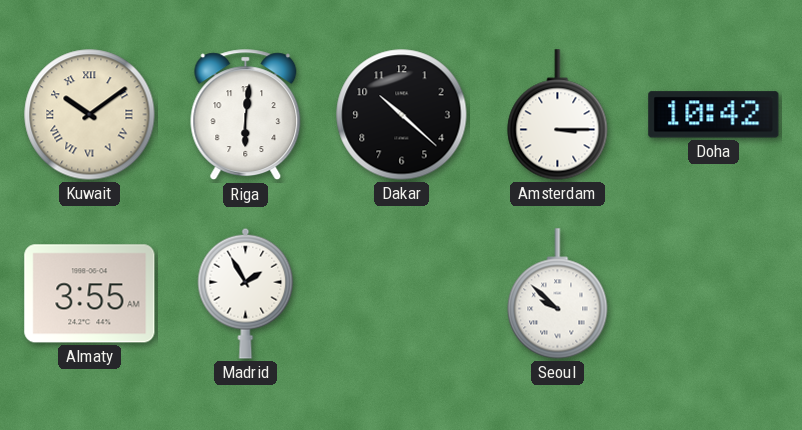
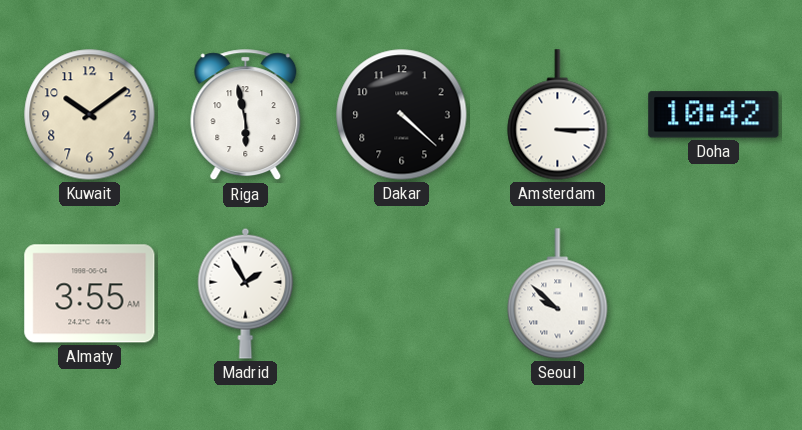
Kuwait numerals: Roman -> Arabic (90, 115)
Riga: 6:01 -> 5:58 (246, 115)
Dakar: 10:22 -> 4:22 (402, 115)
